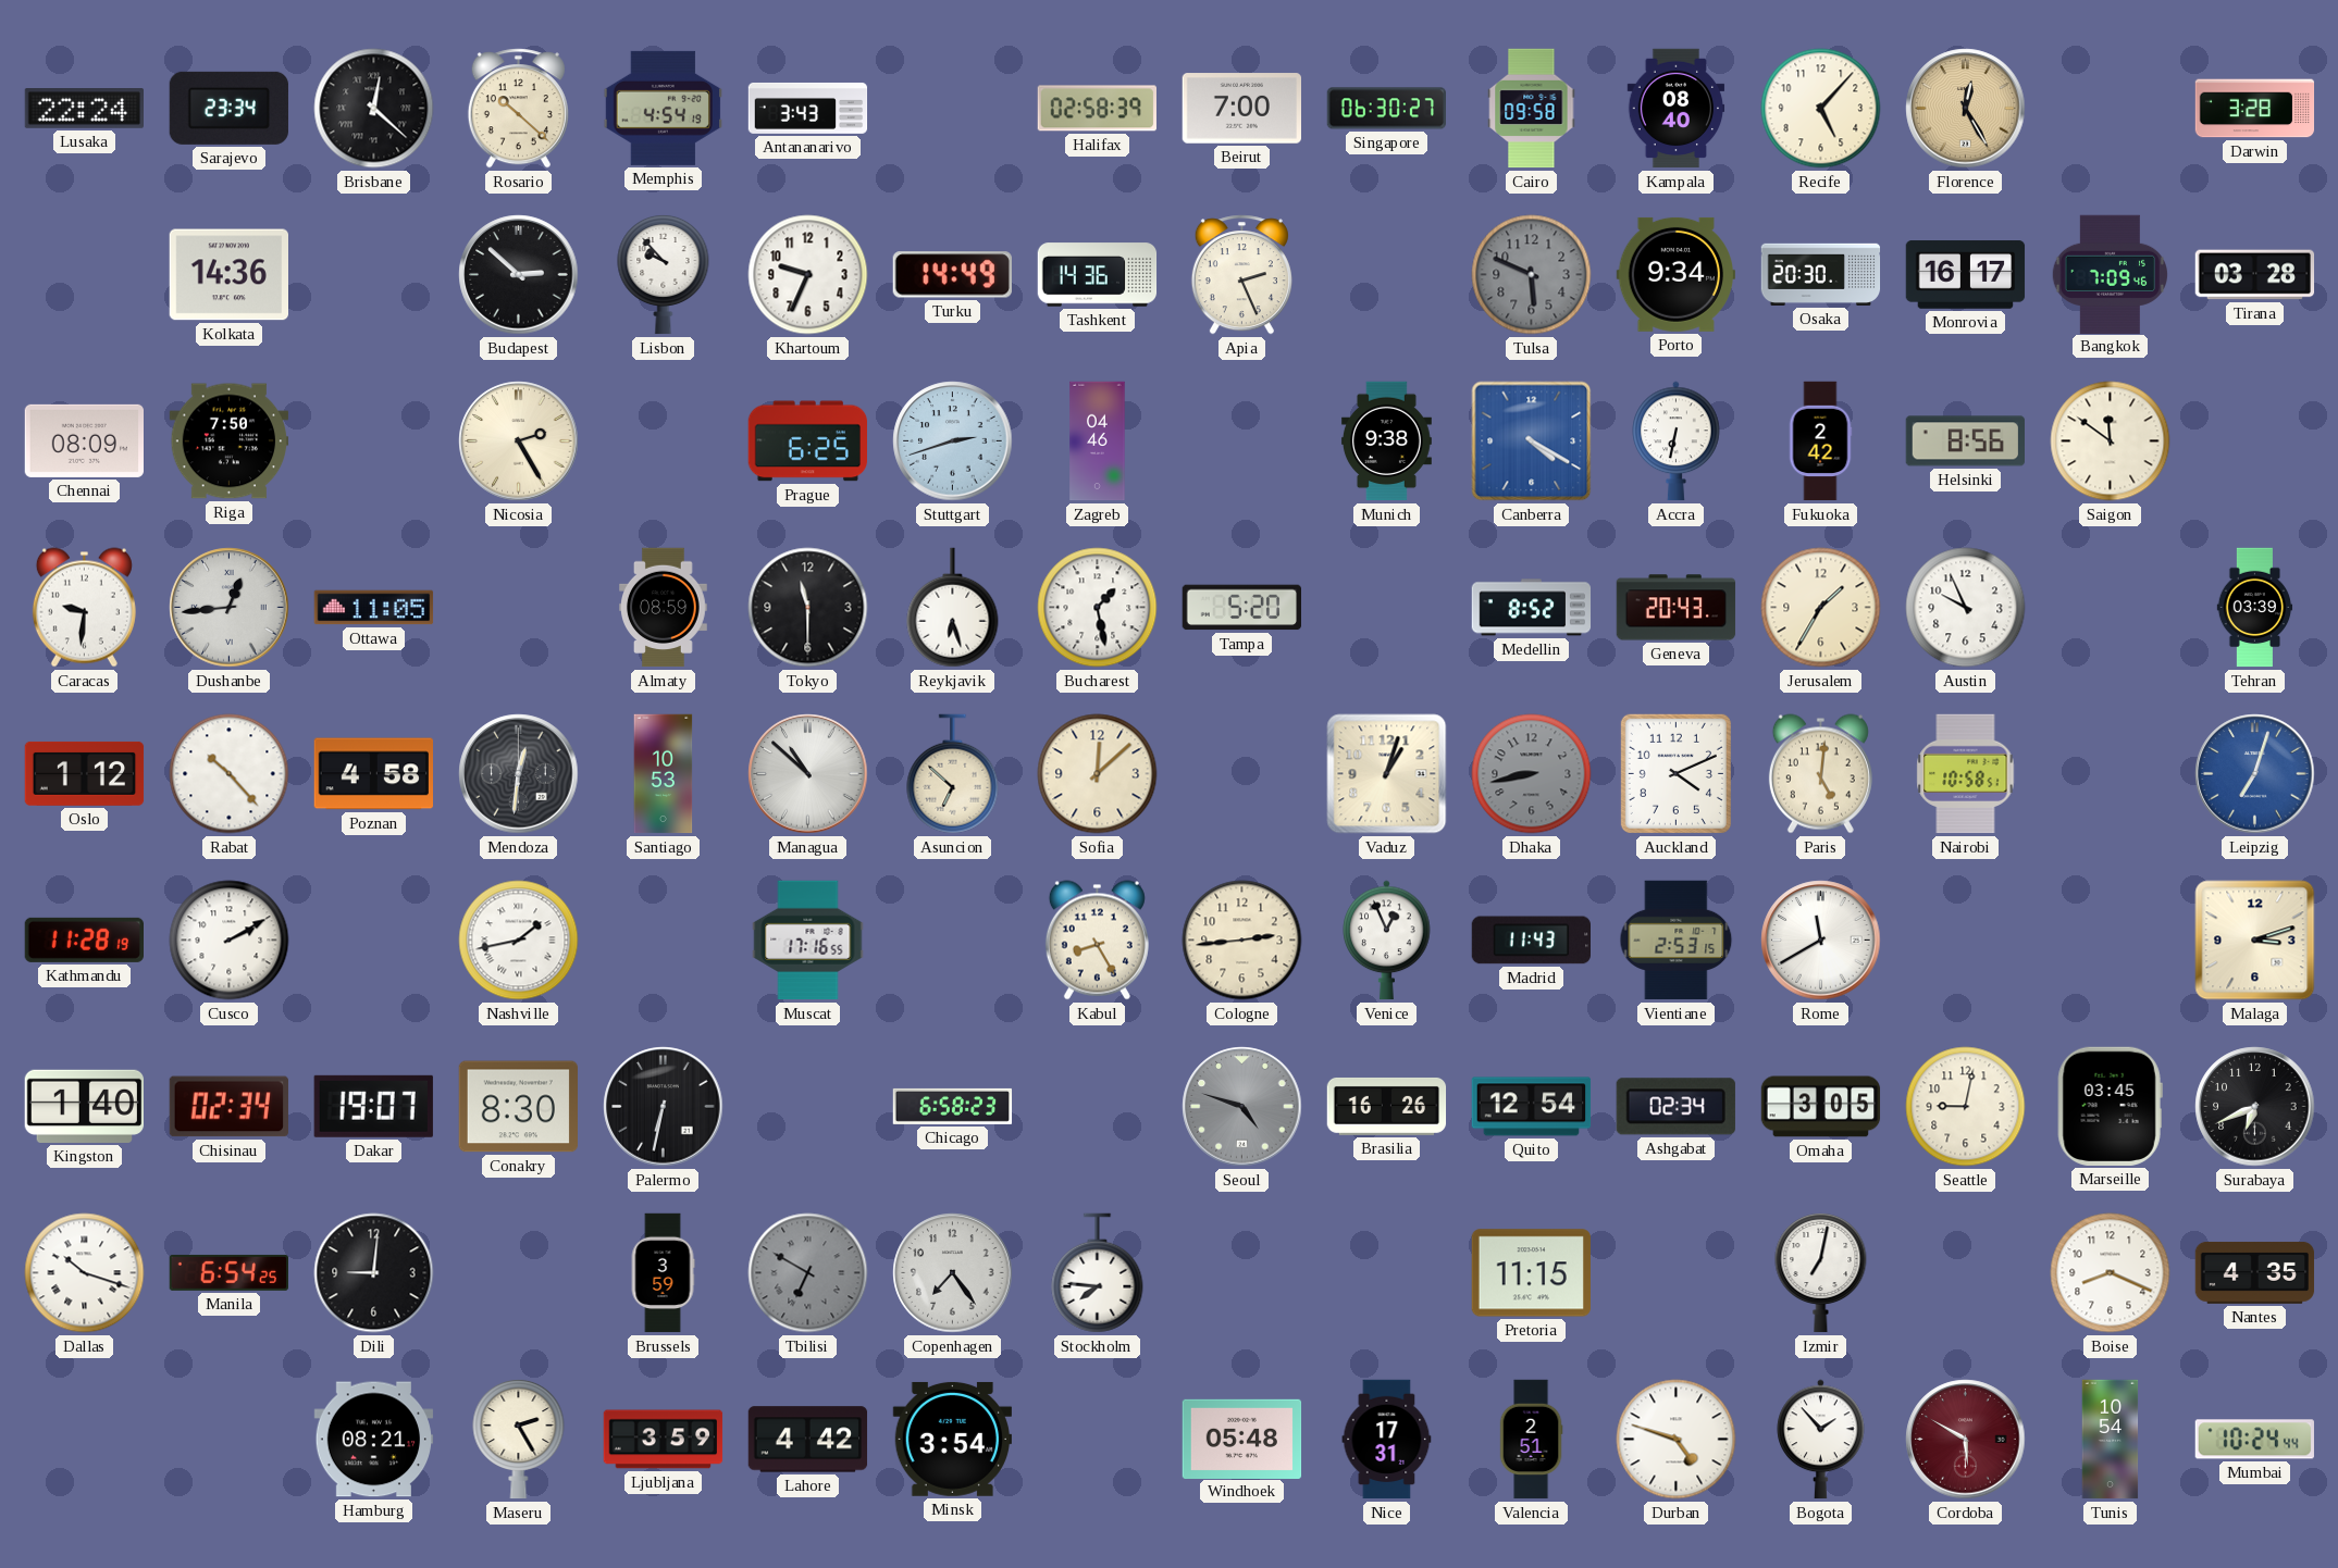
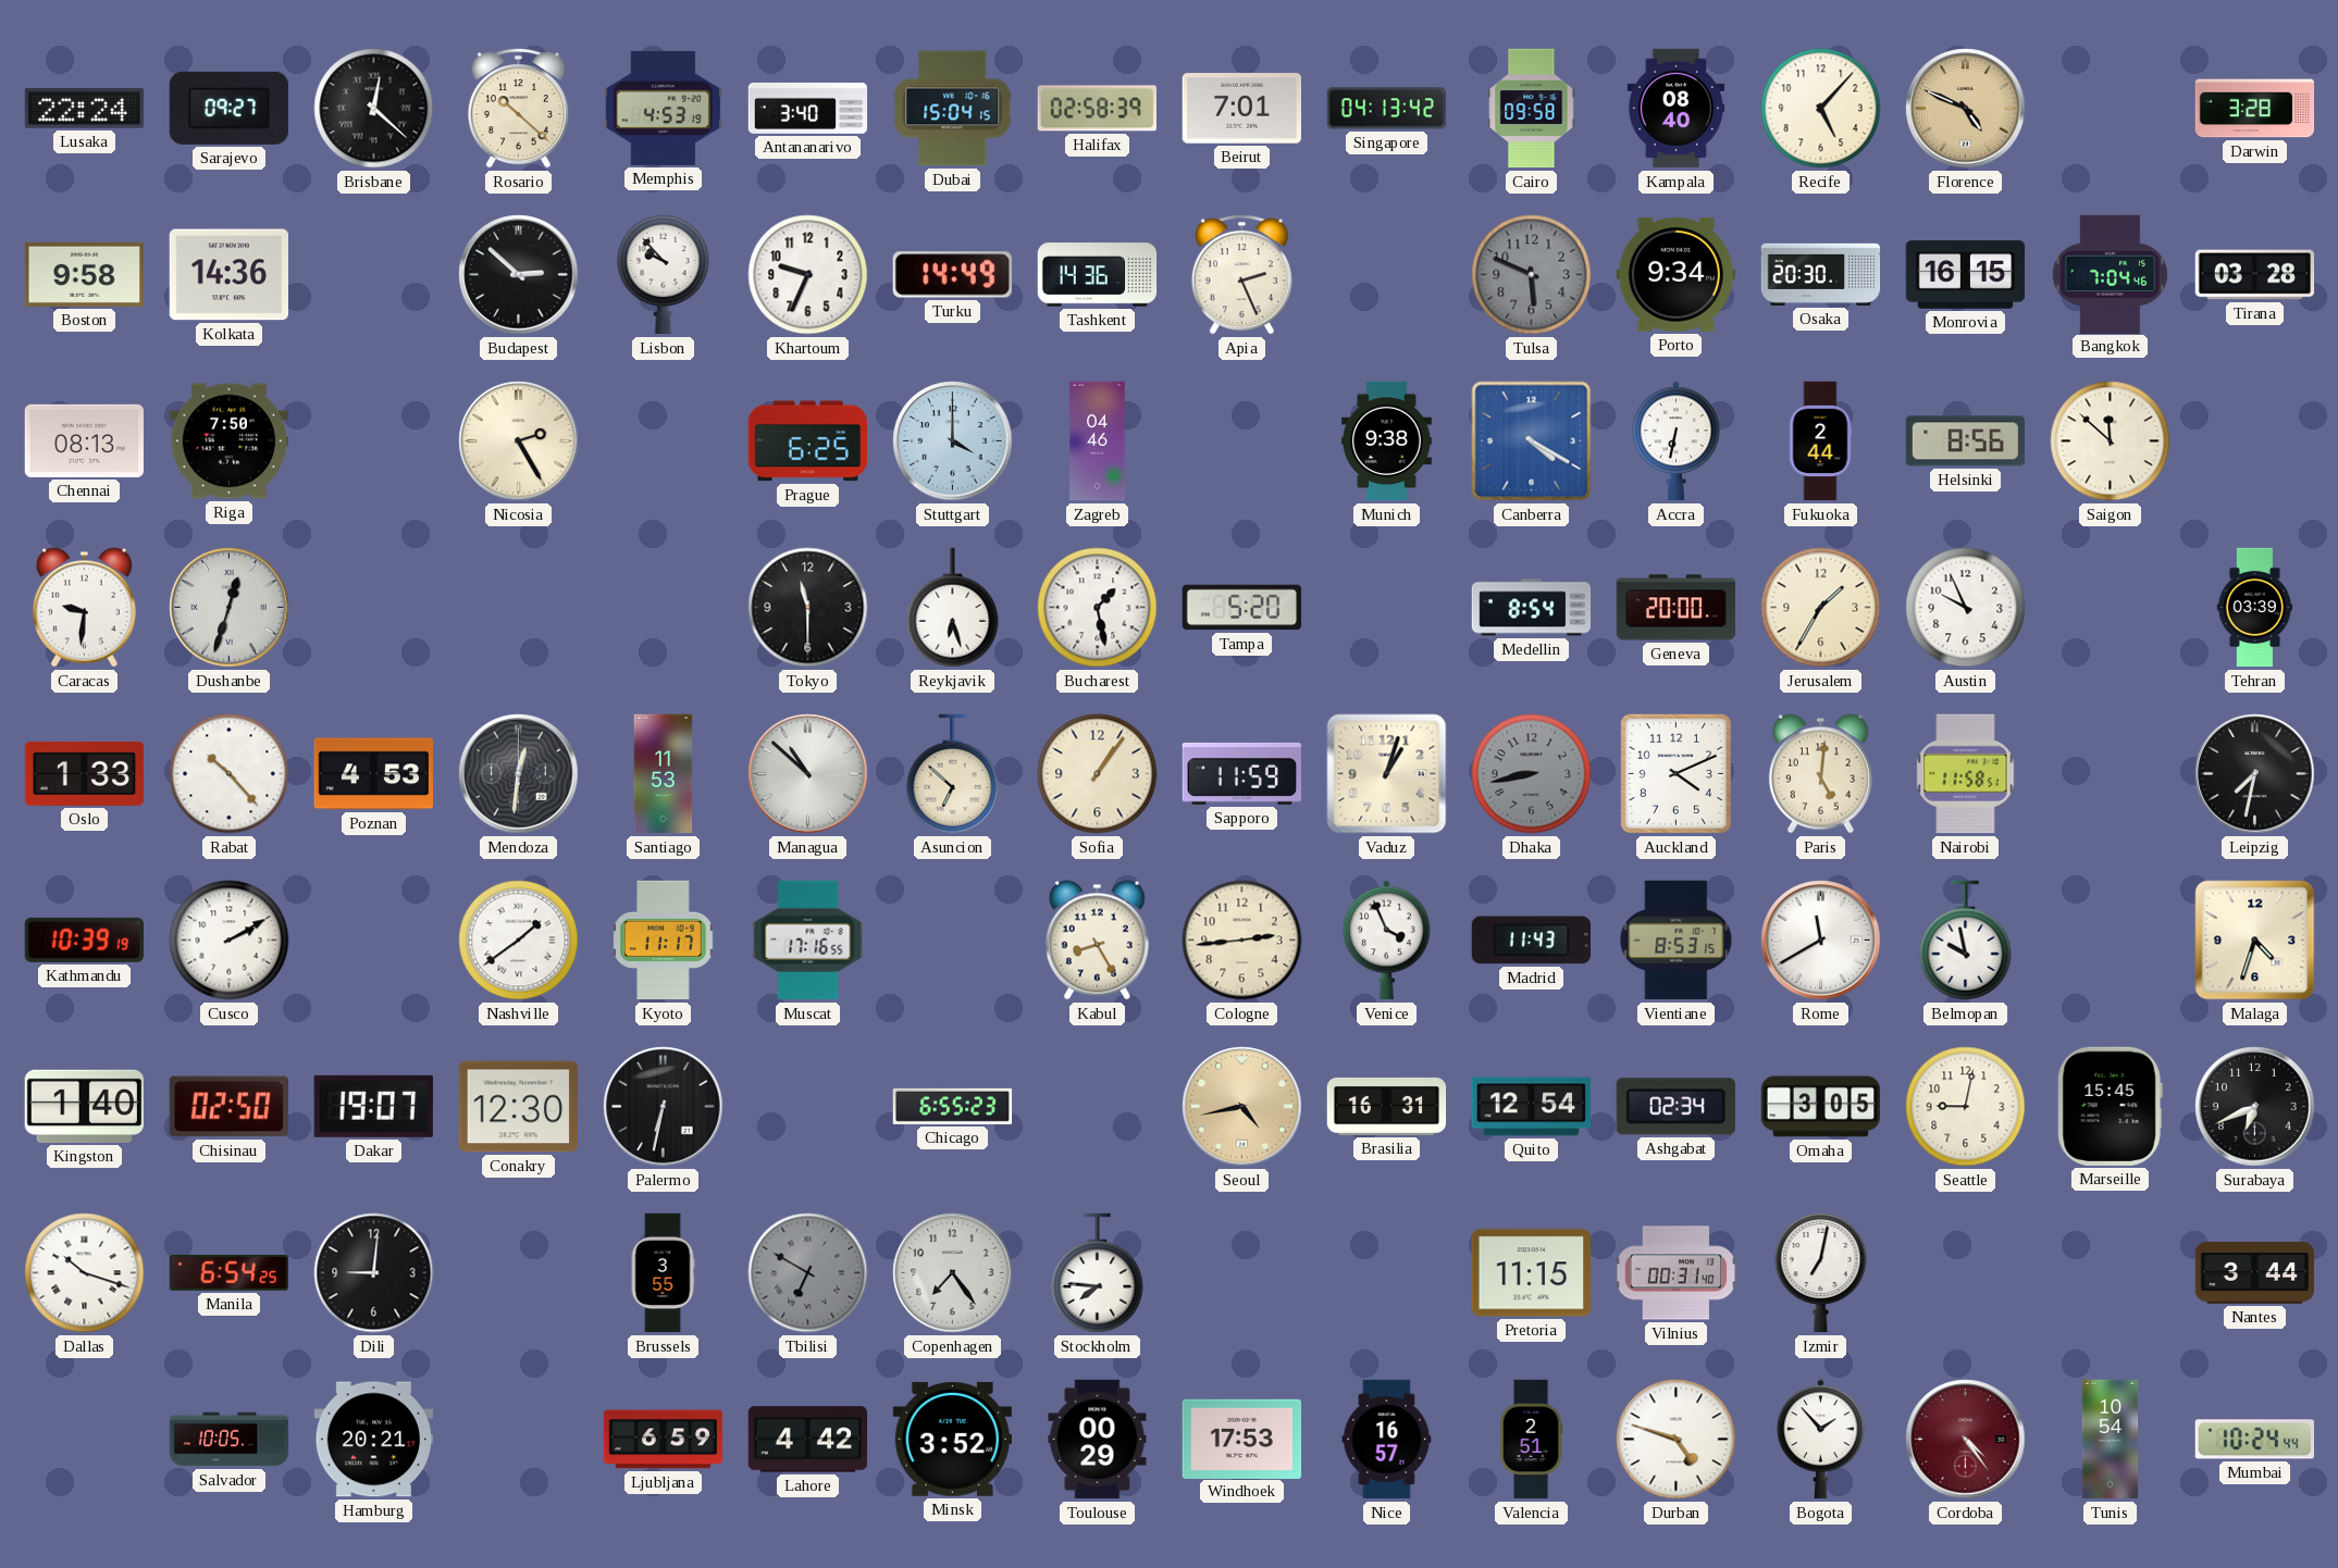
Sarajevo: 23:34 -> 09:27 (228, 108)
Memphis: 4:54 -> 4:53 (663, 108)
Antananarivo: 3:43 -> 3:40 (808, 108)
Dubai: none -> 15:04 (953, 109)
Beirut: 7:00 -> 7:01 (1241, 109)
Singapore: 06:30 -> 04:13 (1386, 109)
Florence: 12:25 -> 4:49 (1966, 109)
Boston: none -> 9:58 (84, 274)
Monrovia: 16:17 -> 16:15 (1966, 275)
Bangkok: 7:09 -> 7:04 (2110, 274)
Chennai: 08:09 -> 08:13 (84, 440)
Stuttgart: 2:42 -> 4:00 (953, 441)
Fukuoka: 2:42 -> 2:44 (1820, 441)
Saigon: 11:51 -> 11:52 (2111, 441)
Dushanbe: 12:44 -> 12:33 (230, 608)
Ottawa: 11:05 -> none (374, 608)
Almaty: 08:59 -> none (664, 608)
Medellin: 8:52 -> 8:54 (1532, 608)
Geneva: 20:43 -> 20:00 (1677, 608)
Oslo: 1:12 -> 1:33 (85, 773)
Poznan: 4:58 -> 4:53 (373, 774)
Santiago: 10:53 -> 11:53 (664, 774)
Sofia: 12:08 -> 1:06 (1098, 774)
Sapporo: none -> 11:59 (1241, 773)
Nairobi: 10:58 -> 11:58 (1966, 774)
Leipzig: 7:03 -> 7:32 (2255, 774)
Leipzig dial: blue -> black (2255, 774)
Kathmandu: 11:28 -> 10:39 (84, 939)
Nashville: 1:43 -> 1:39 (519, 941)
Kyoto: none -> 11:17 (664, 941)
Venice: 12:56 -> 3:56 (1387, 941)
Vientiane: 2:53 -> 8:53 (1677, 941)
Belmopan: none -> 9:58 (1966, 941)
Malaga: 3:12 -> 4:33 (2255, 941)
Chisinau: 02:34 -> 02:50 (228, 1107)
Conakry: 8:30 -> 12:30 (518, 1107)
Chicago: 6:58 -> 6:55 (953, 1106)
Seoul: 4:48 -> 4:43 (1242, 1107)
Seoul dial: grey -> champagne (1242, 1107)
Brasilia: 16:26 -> 16:31 (1387, 1106)
Marseille: 03:45 -> 15:45 (2110, 1106)
Brussels: 3:59 -> 3:55 (663, 1273)
Vilnius: none -> 00:31 (1677, 1273)
Boise: 8:19 -> none (2111, 1273)
Nantes: 4:35 -> 3:44 (2255, 1272)
Salvador: none -> 10:05 (230, 1440)
Hamburg: 08:21 -> 20:21 (374, 1440)
Maseru: 2:25 -> none (519, 1439)
Ljubljana: 3:59 -> 6:59 (664, 1440)
Minsk: 3:54 -> 3:52 (952, 1439)
Toulouse: none -> 00:29 (1098, 1440)
Windhoek: 05:48 -> 17:53 (1242, 1439)
Nice: 17:31 -> 16:57 (1387, 1440)
Cordoba: 5:50 -> 4:24 (1966, 1440)
